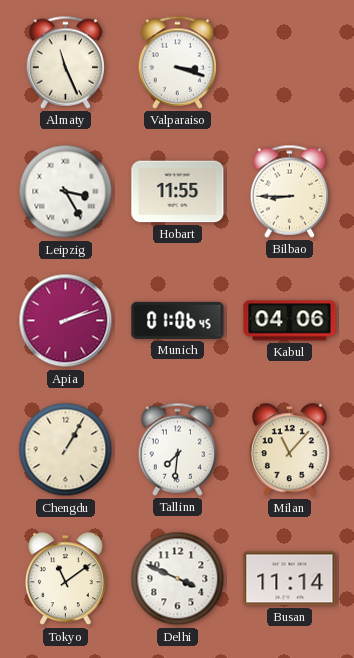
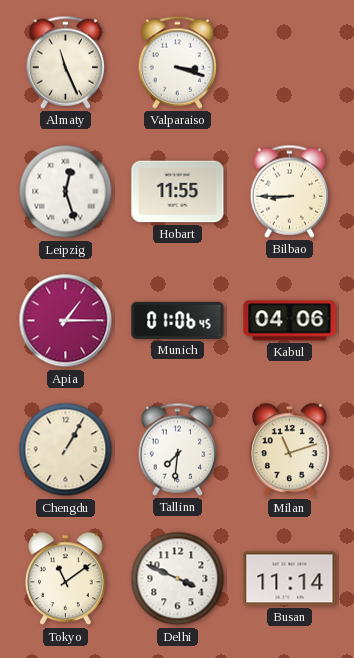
Leipzig: 3:25 -> 12:27 (66, 192)
Apia: 2:12 -> 1:15 (66, 321)
Milan: 11:07 -> 11:12 (290, 450)
